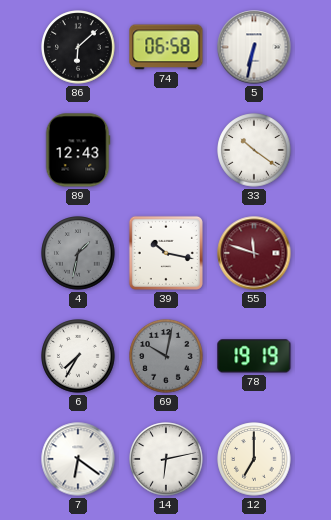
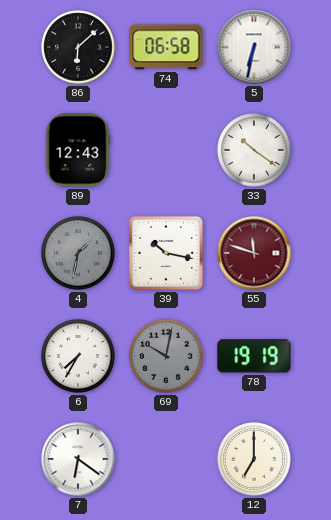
14: 6:13 -> none (166, 459)
